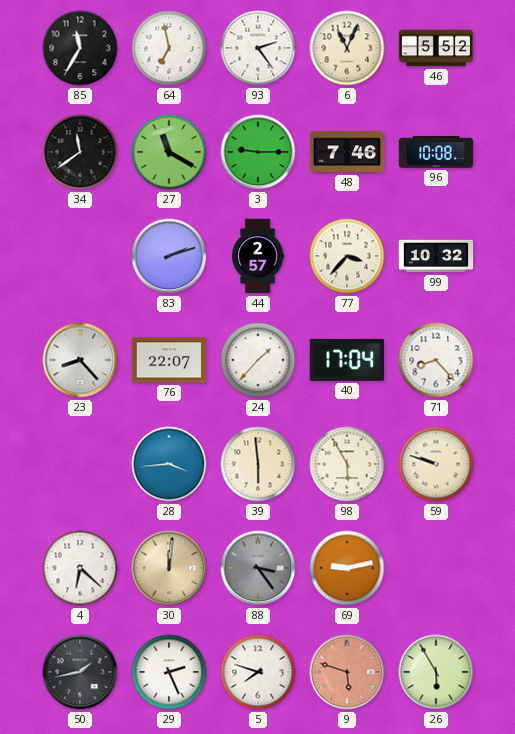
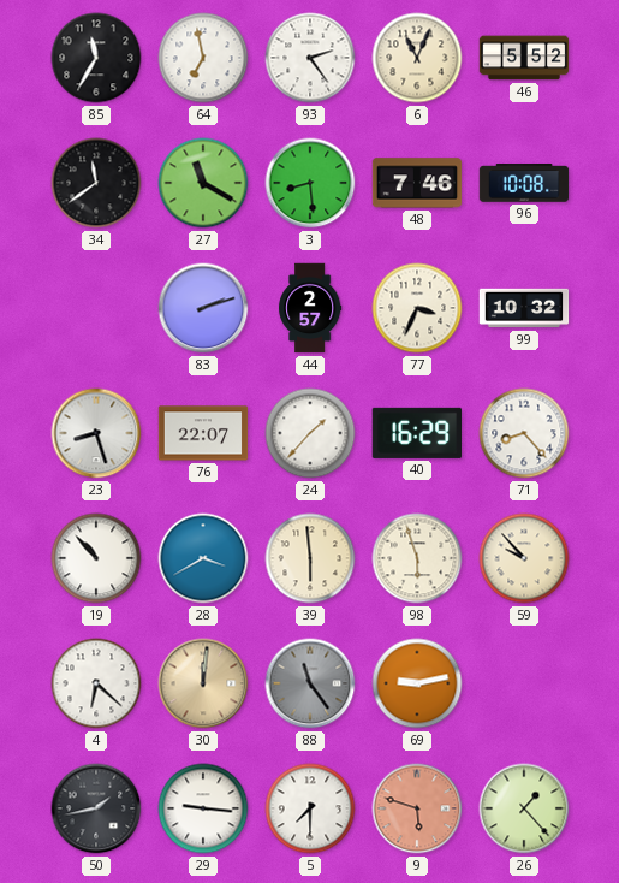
3: 9:15 -> 8:29 (310, 183)
77: 3:37 -> 3:34 (417, 308)
23: 8:23 -> 8:27 (96, 433)
40: 17:04 -> 16:29 (417, 433)
19: none -> 10:53 (96, 558)
28: 3:44 -> 3:40 (203, 558)
98: 5:55 -> 5:57 (417, 558)
59: 9:48 -> 9:53 (524, 558)
88: 3:24 -> 11:24 (310, 683)
29: 2:26 -> 9:16 (203, 808)
5: 7:48 -> 7:30 (310, 808)
26: 5:55 -> 1:23 (524, 808)
